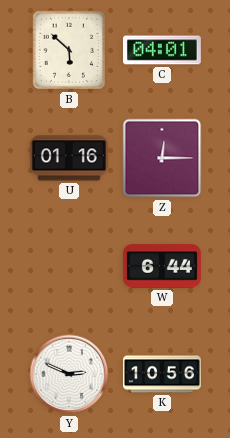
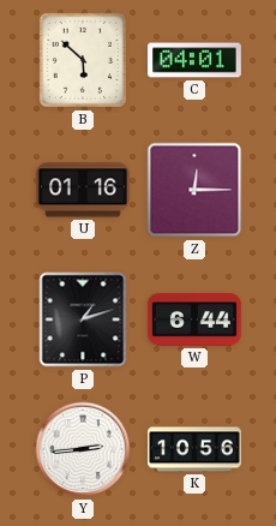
P: none -> 1:12 (83, 319)
Y: 2:49 -> 2:44 (83, 449)
